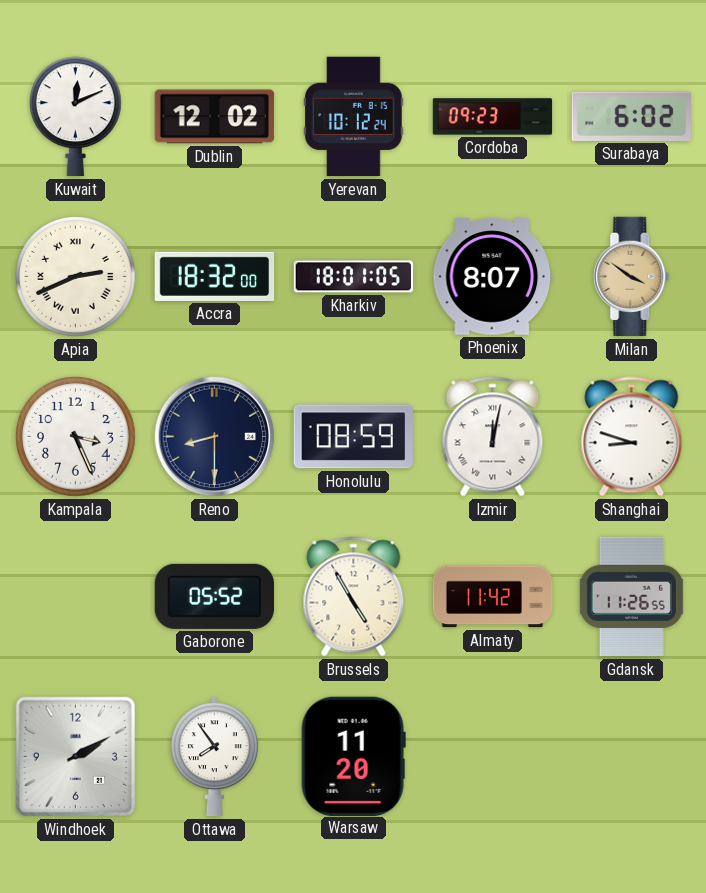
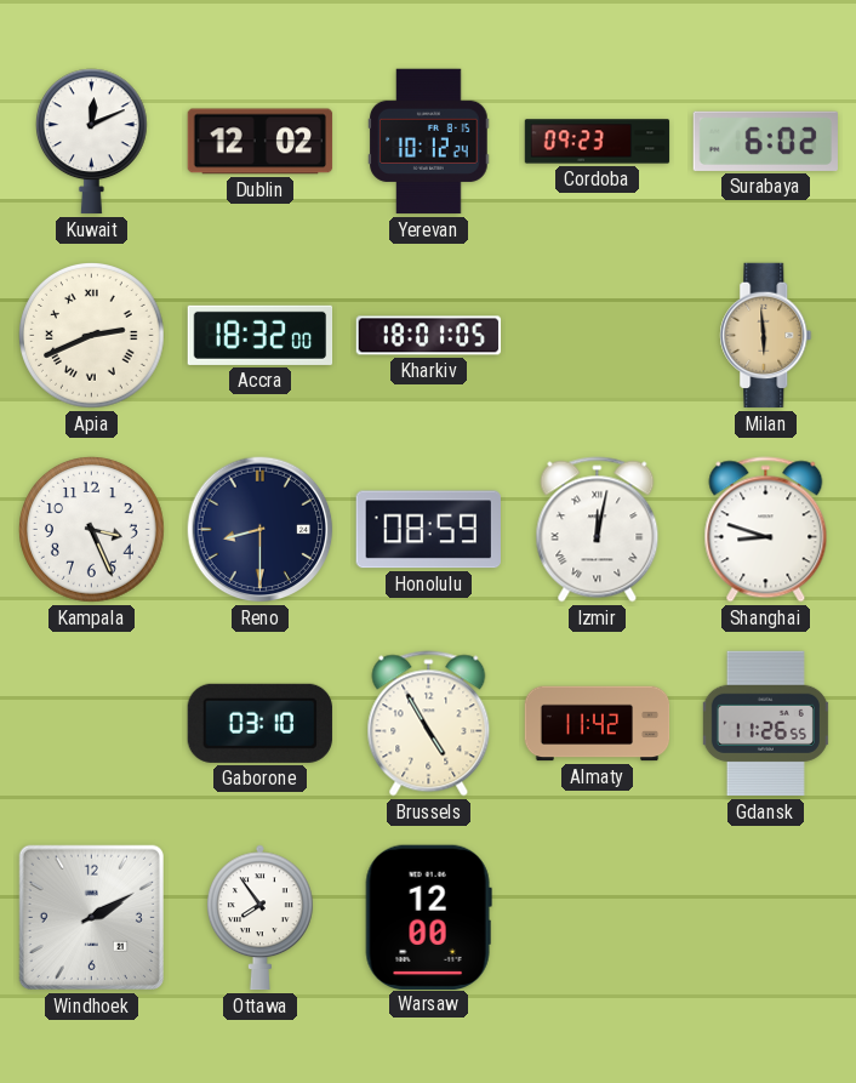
Phoenix: 8:07 -> none (493, 277)
Milan: 3:51 -> 5:59 (766, 336)
Gaborone: 05:52 -> 03:10 (259, 723)
Warsaw: 11:20 -> 12:00 (428, 917)
